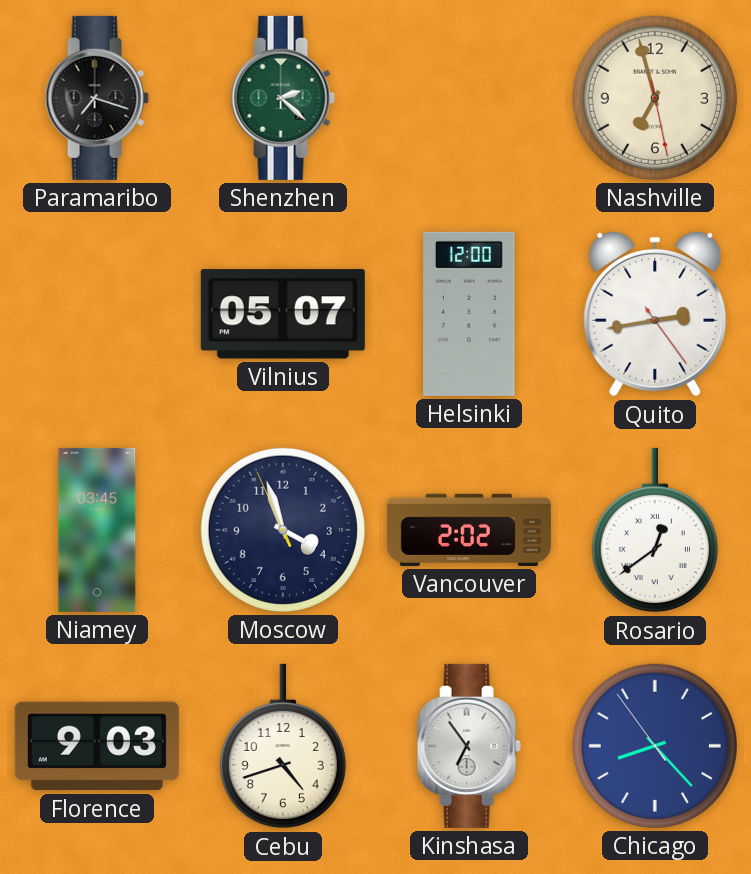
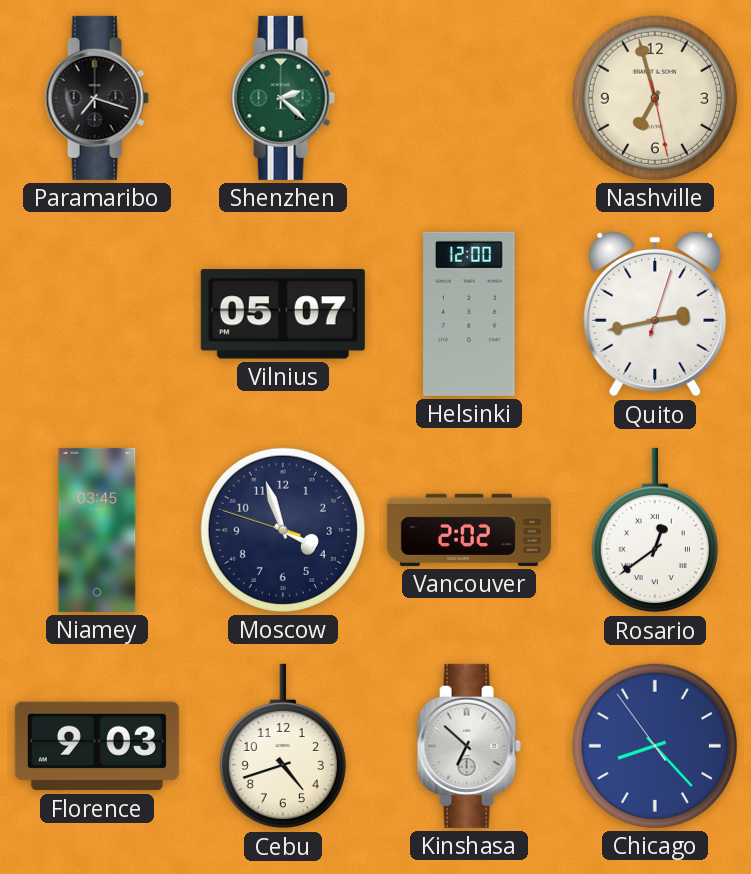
Quito: 2:43:24 -> 2:43:03 (655, 314)
Moscow: 3:56:56 -> 3:56:48 (283, 530)
Kinshasa: 6:54 -> 6:52 (469, 746)
